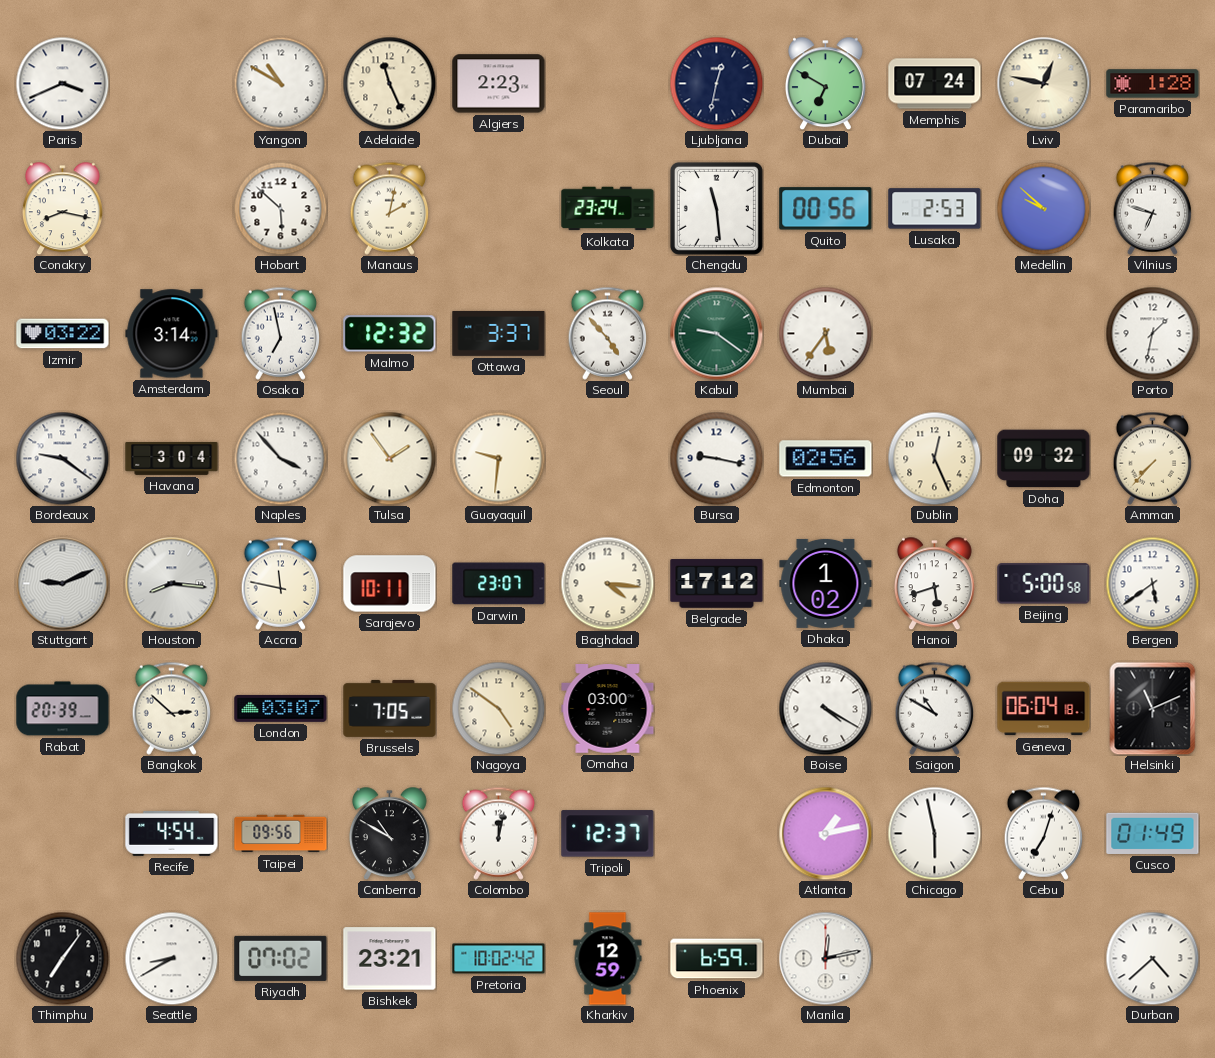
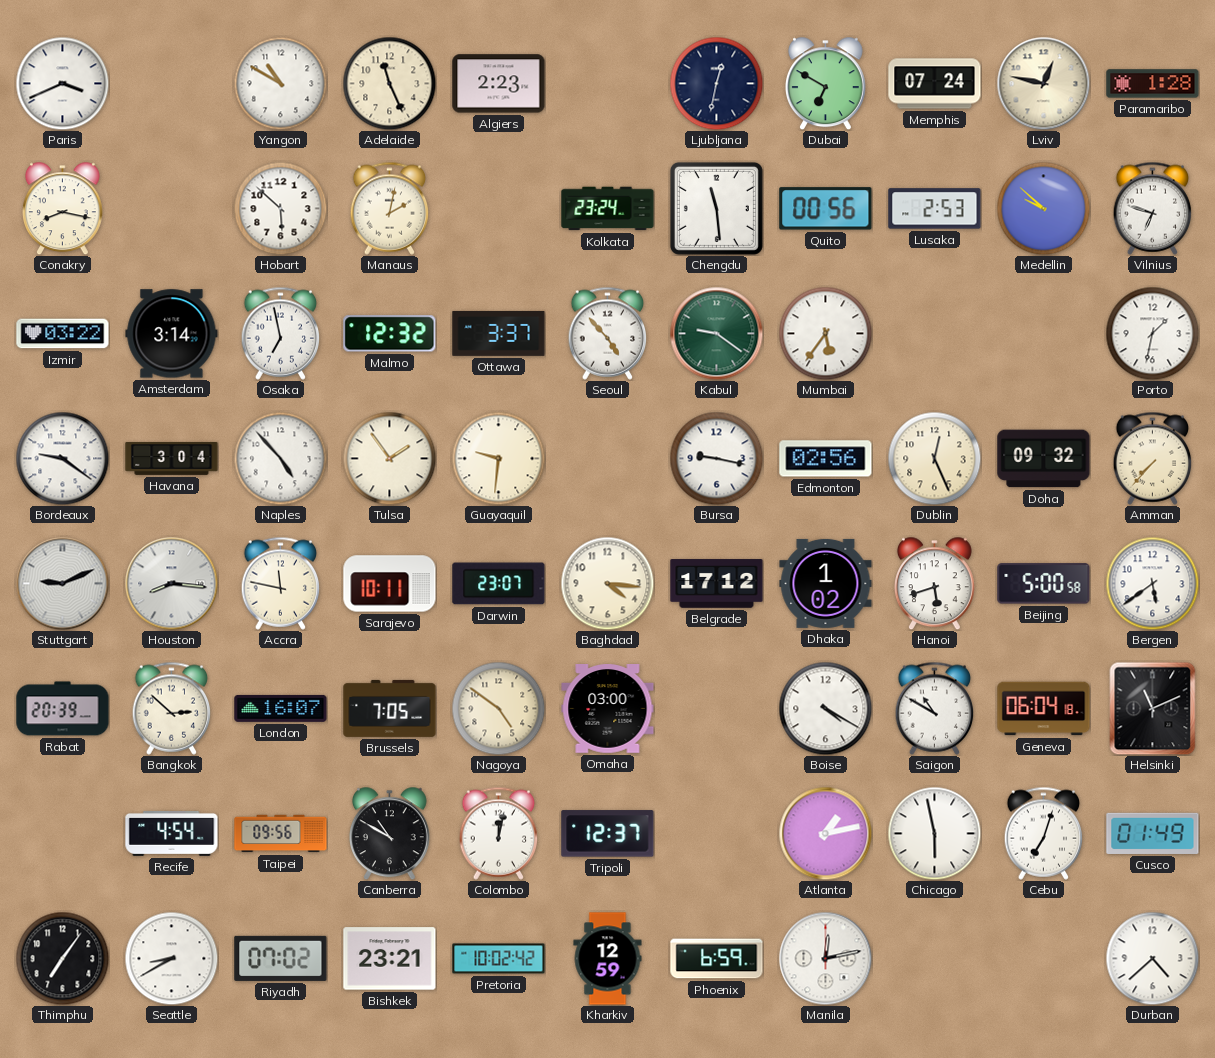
Naples: 3:53 -> 4:53 (280, 458)
London: 03:07 -> 16:07 (281, 708)
